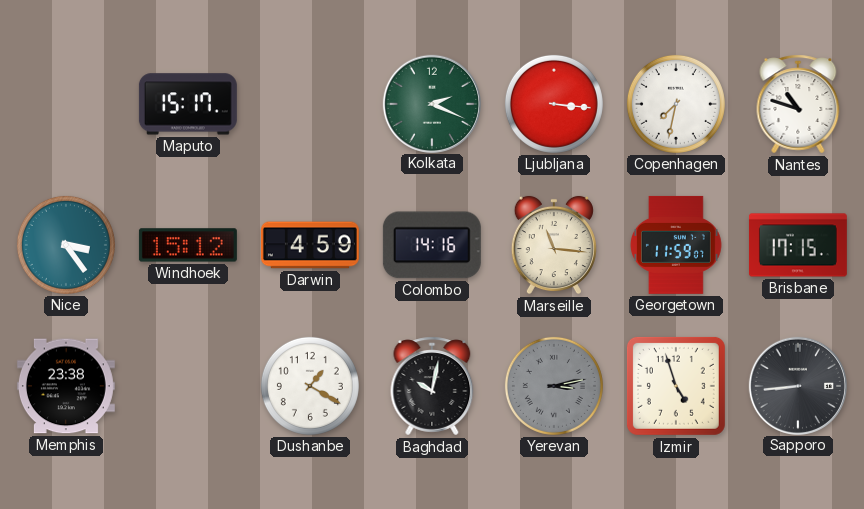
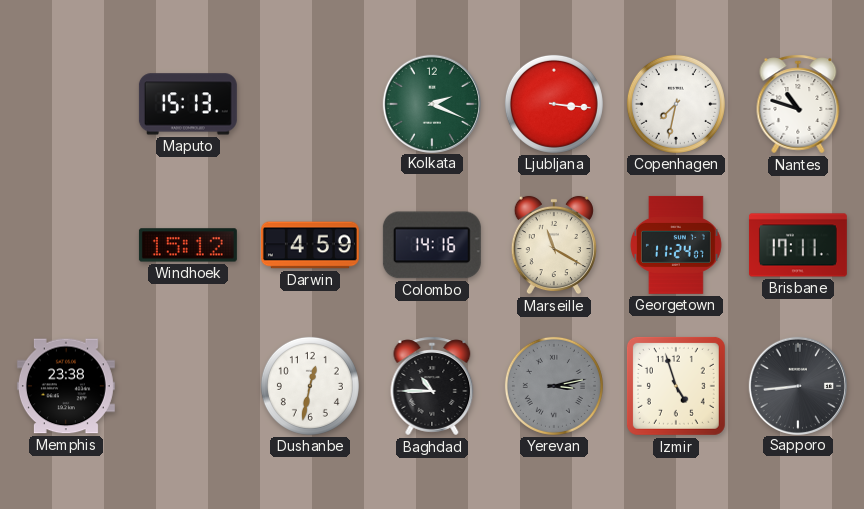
Maputo: 15:17 -> 15:13 (188, 104)
Nice: 3:24 -> none (66, 245)
Marseille: 11:16 -> 11:20 (554, 245)
Georgetown: 11:59 -> 11:24 (676, 245)
Brisbane: 17:15 -> 17:11 (798, 245)
Dushanbe: 1:20 -> 12:32 (310, 386)
Baghdad: 10:02 -> 10:45 (432, 386)
